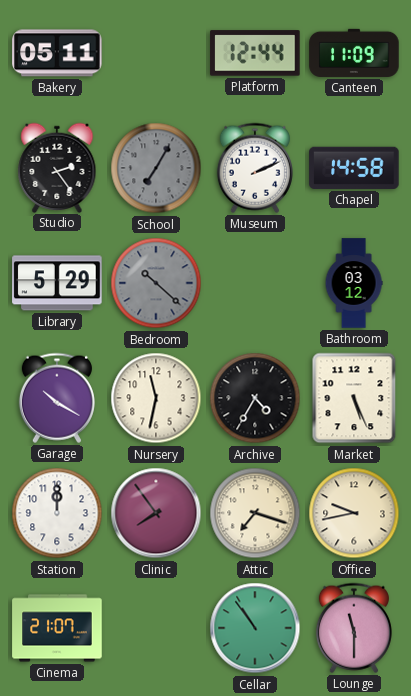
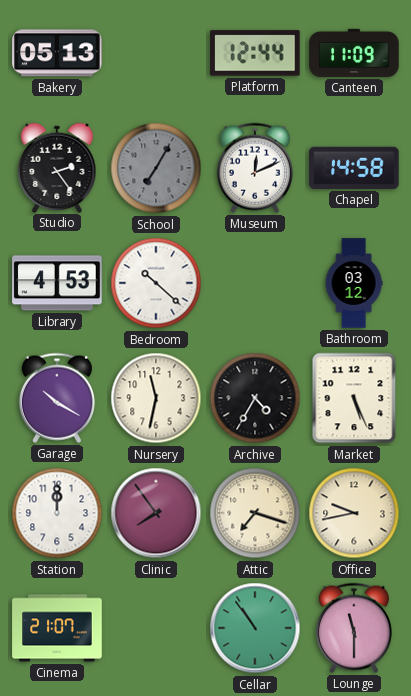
Bakery: 05:11 -> 05:13 (57, 53)
Museum: 2:11 -> 12:11 (255, 168)
Library: 5:29 -> 4:53 (57, 283)
Bedroom dial: grey -> white (156, 283)
